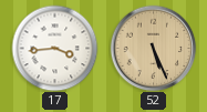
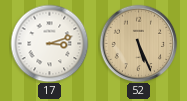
17: 3:44 -> 3:12 (49, 43)
